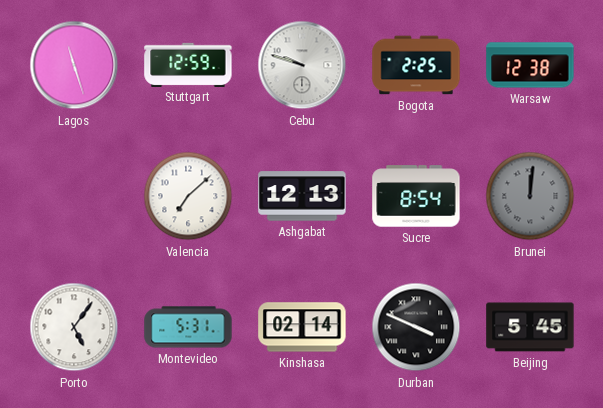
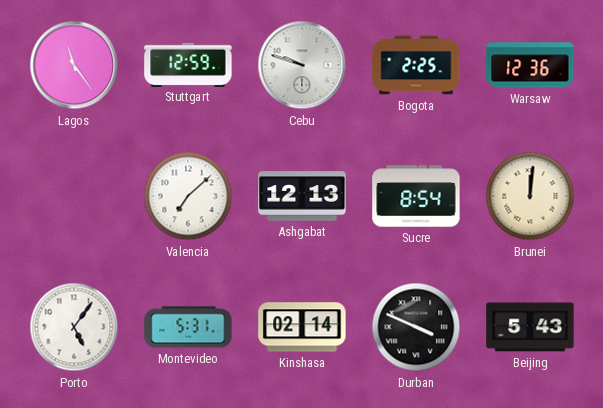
Lagos: 11:27 -> 11:24 (74, 65)
Warsaw: 12:38 -> 12:36 (530, 65)
Brunei dial: grey -> cream (530, 196)
Beijing: 5:45 -> 5:43 (530, 327)
